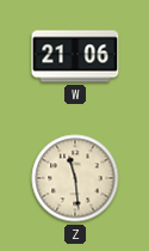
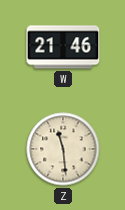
W: 21:06 -> 21:46 (63, 47)
